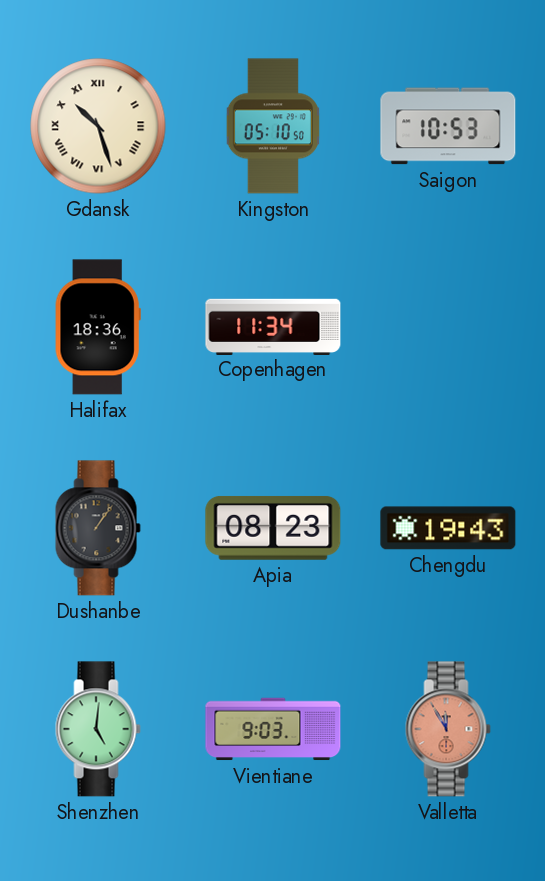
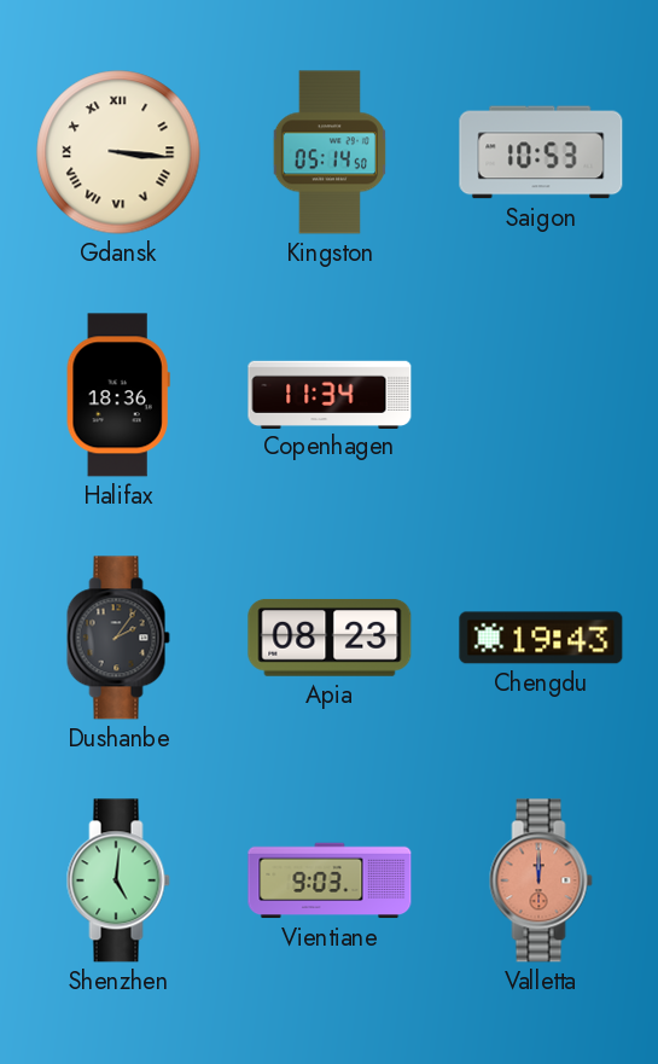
Gdansk: 10:27 -> 3:16 (118, 152)
Kingston: 05:10 -> 05:14 (330, 152)
Dushanbe: 1:06 -> 2:06 (118, 638)
Valletta: 11:55 -> 12:00 (541, 880)
